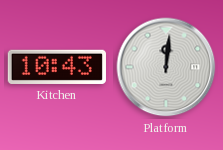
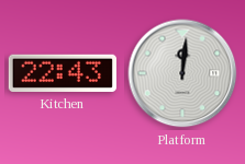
Kitchen: 10:43 -> 22:43 (63, 73)
